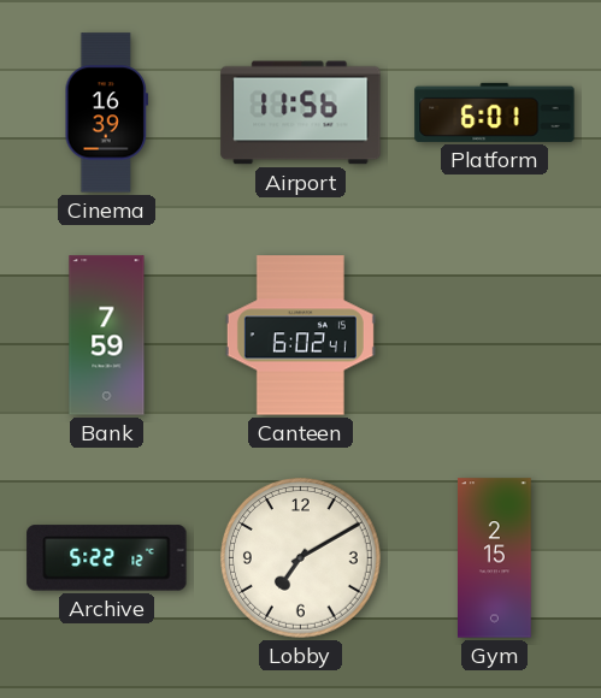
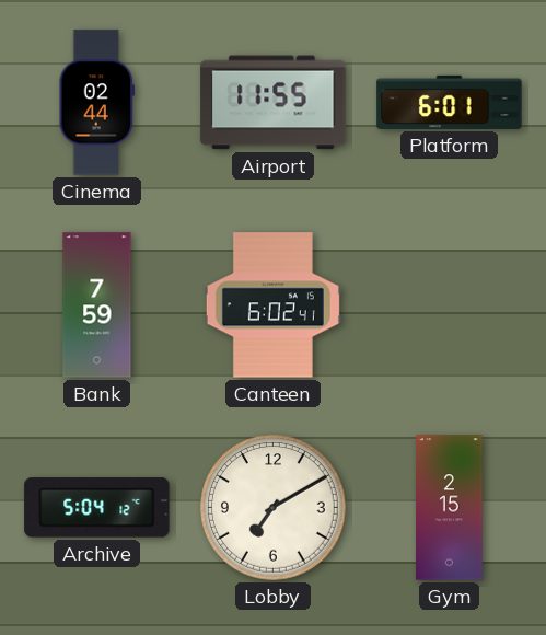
Cinema: 16:39 -> 02:44 (97, 103)
Airport: 11:56 -> 11:55 (274, 103)
Archive: 5:22 -> 5:04 (97, 508)
